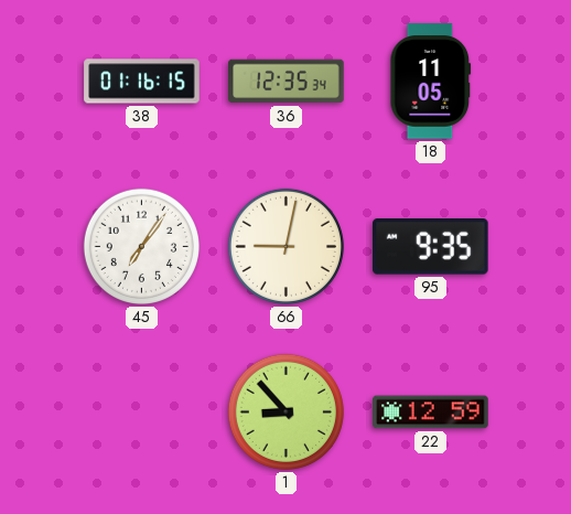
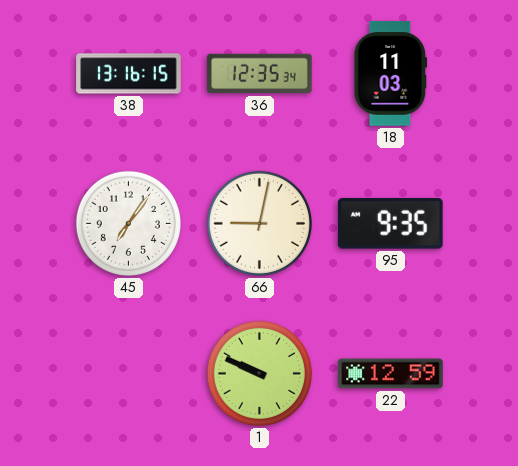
38: 01:16 -> 13:16 (129, 74)
18: 11:05 -> 11:03 (391, 74)
1: 8:53 -> 9:49 (259, 373)
